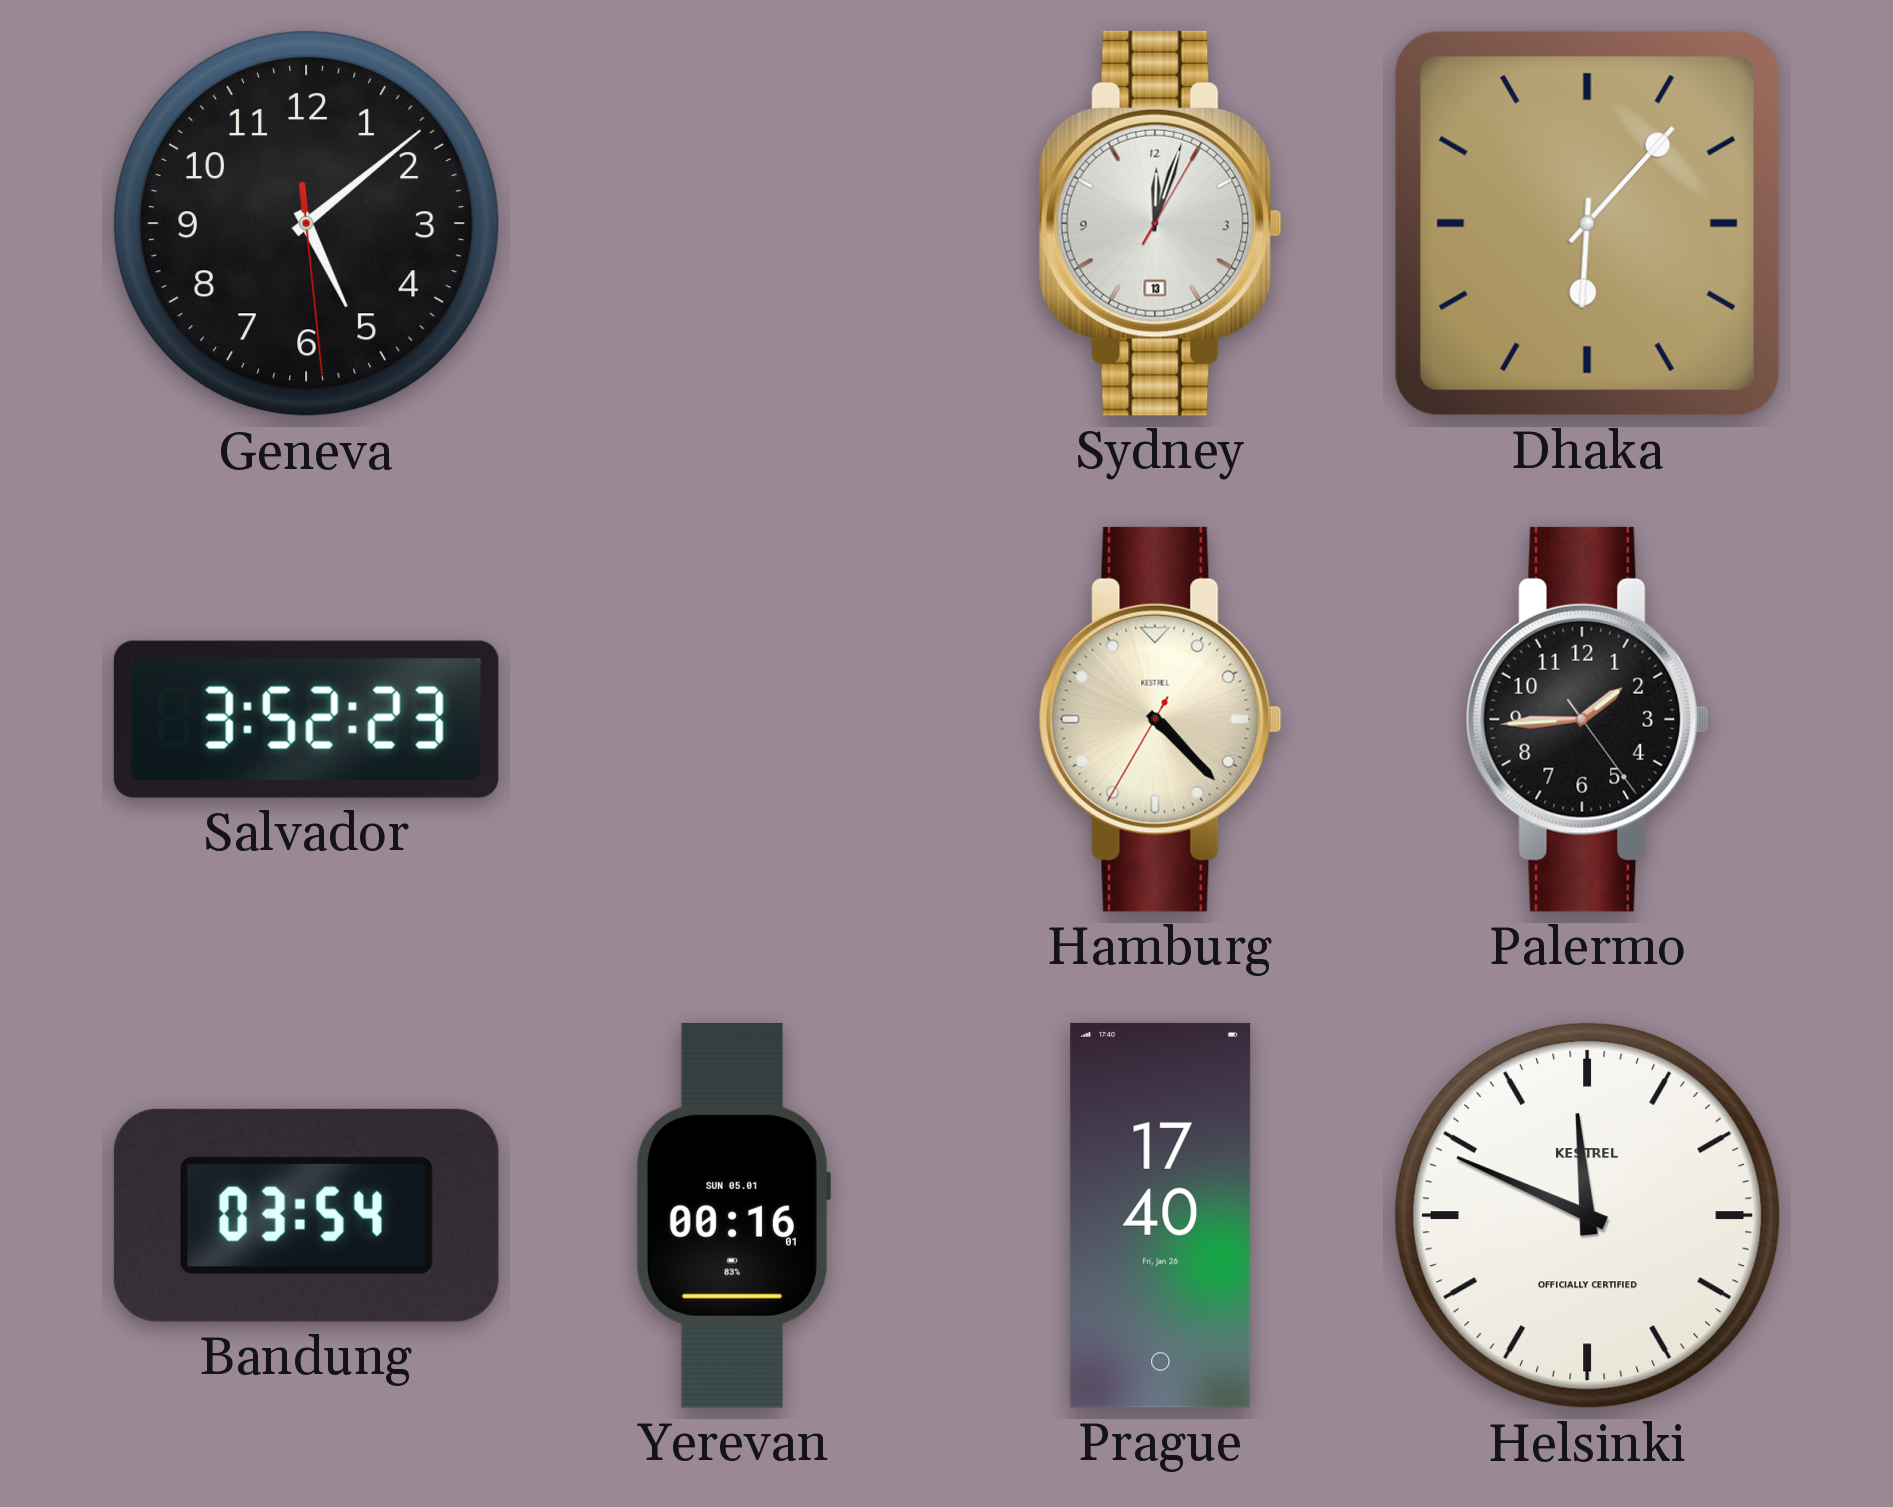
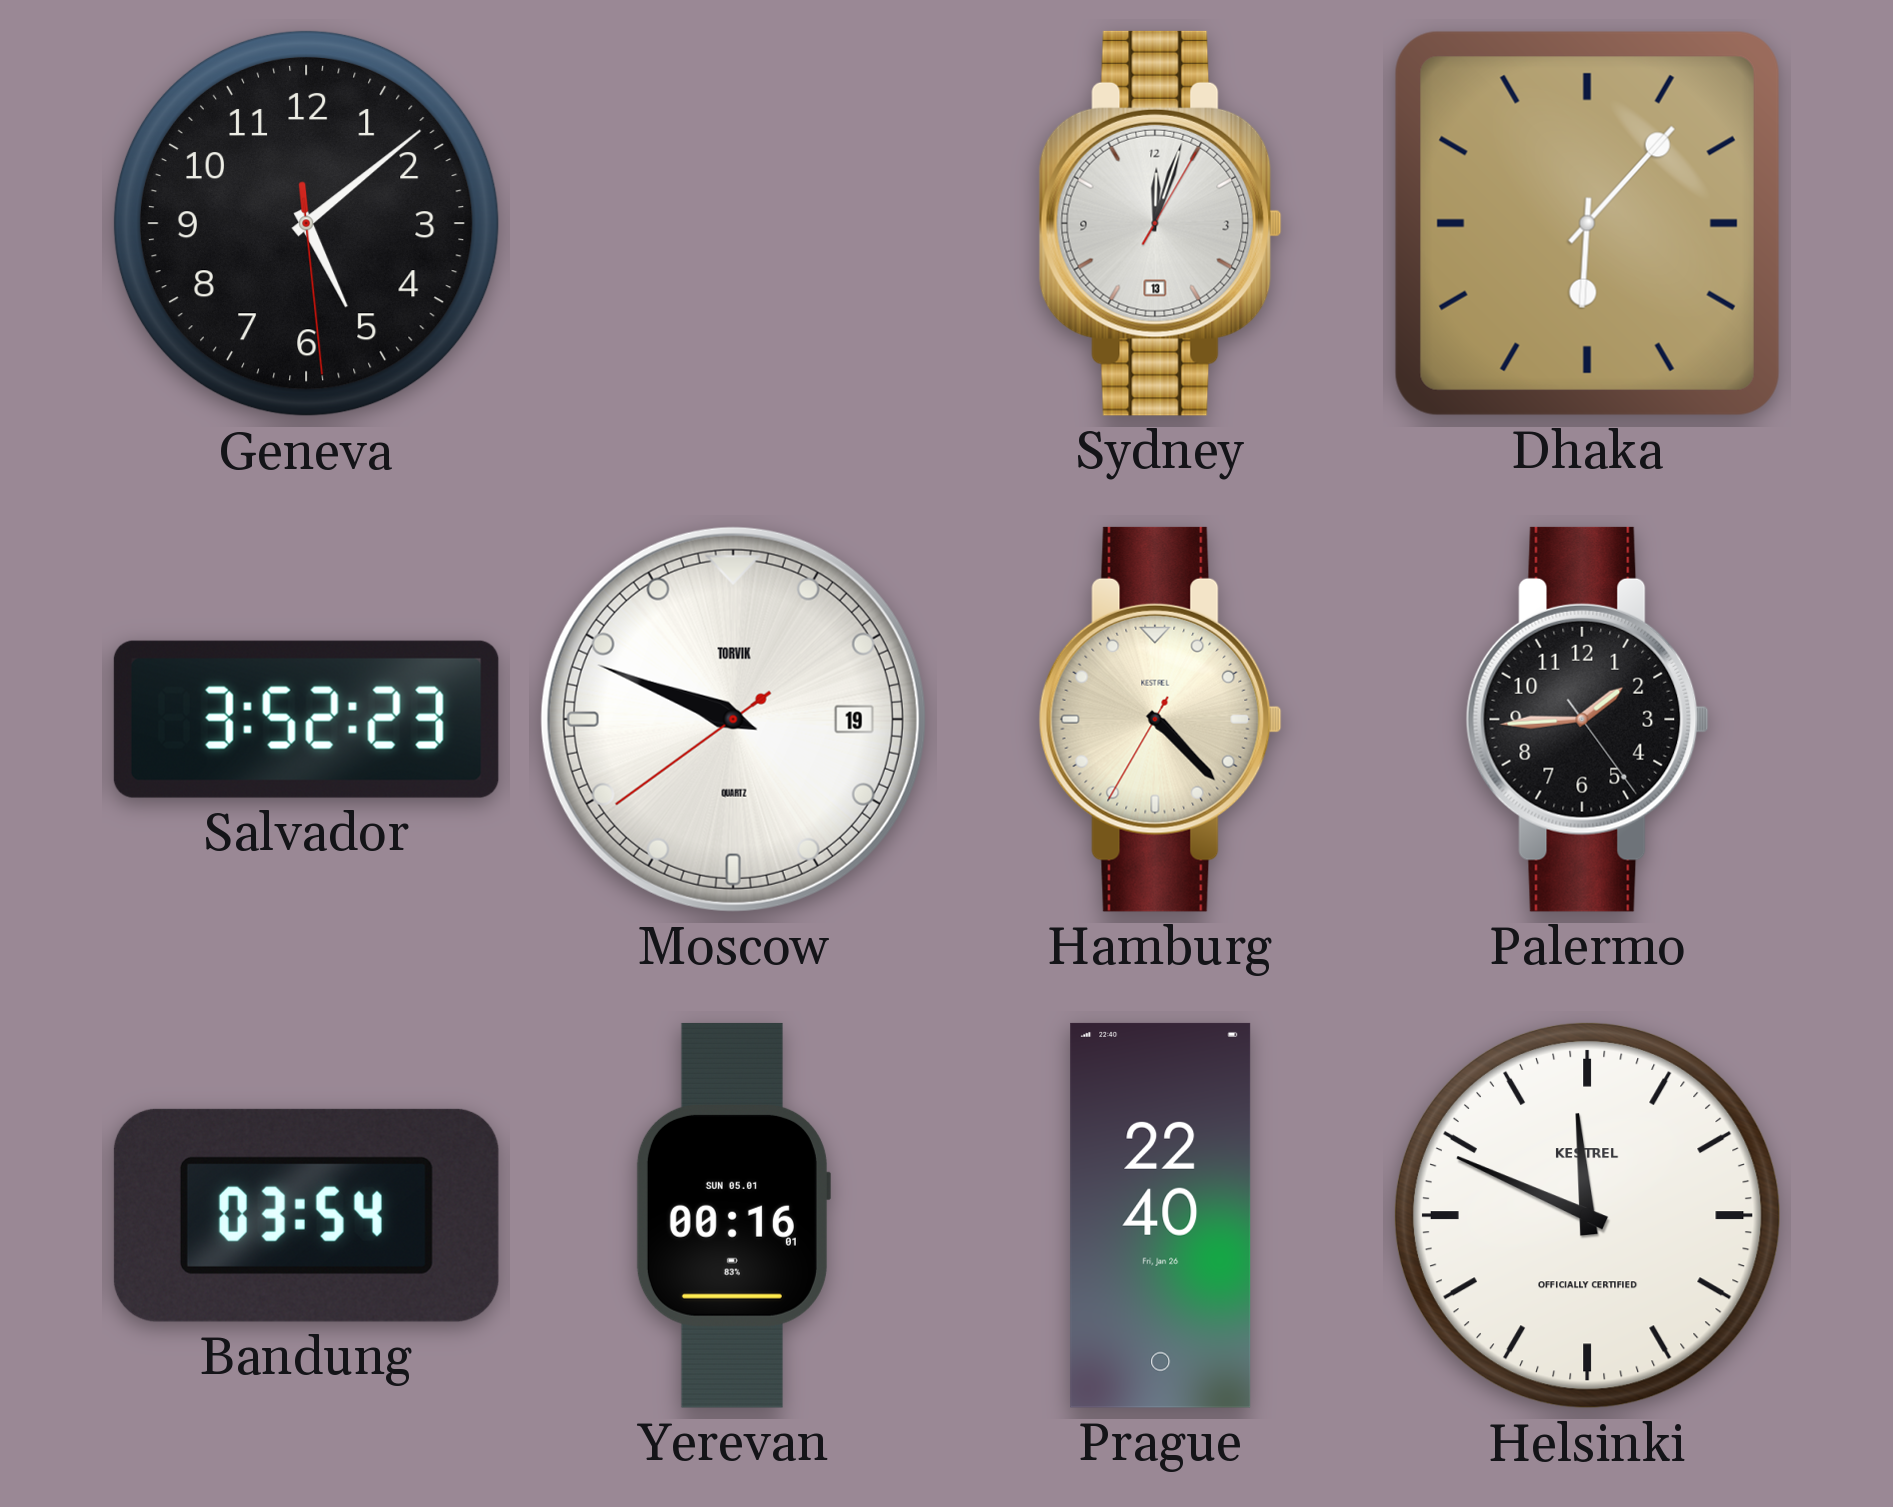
Moscow: none -> 9:48 (733, 719)
Prague: 17:40 -> 22:40 (1161, 1215)
